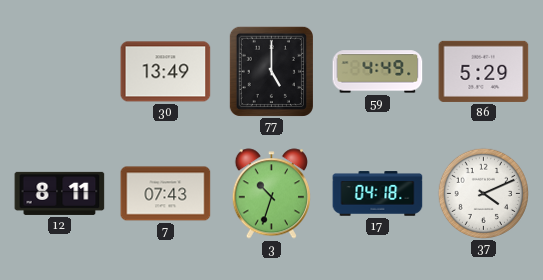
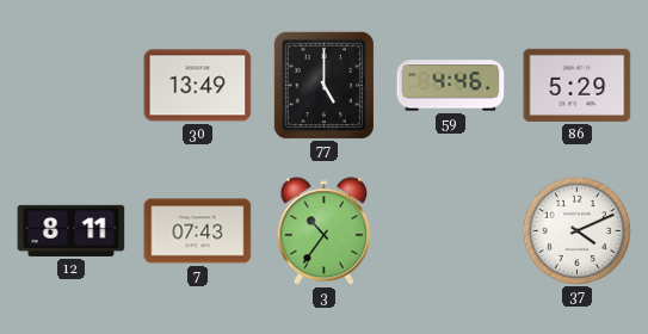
59: 4:49 -> 4:46 (451, 86)
3: 10:33 -> 10:36 (323, 231)
17: 04:18 -> none (378, 194)
